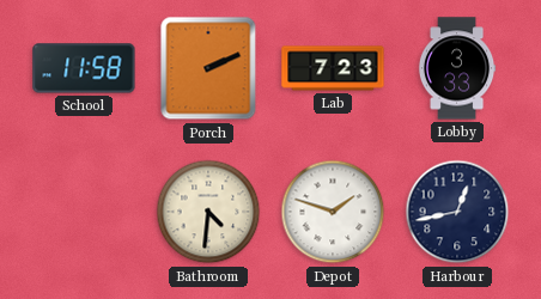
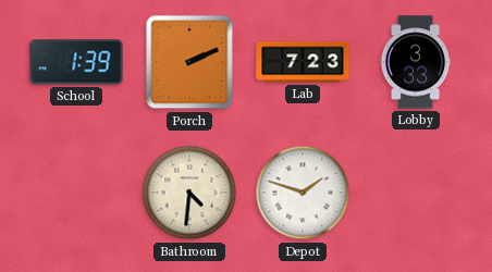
School: 11:58 -> 1:39 (76, 62)
Harbour: 12:43 -> none (457, 212)
